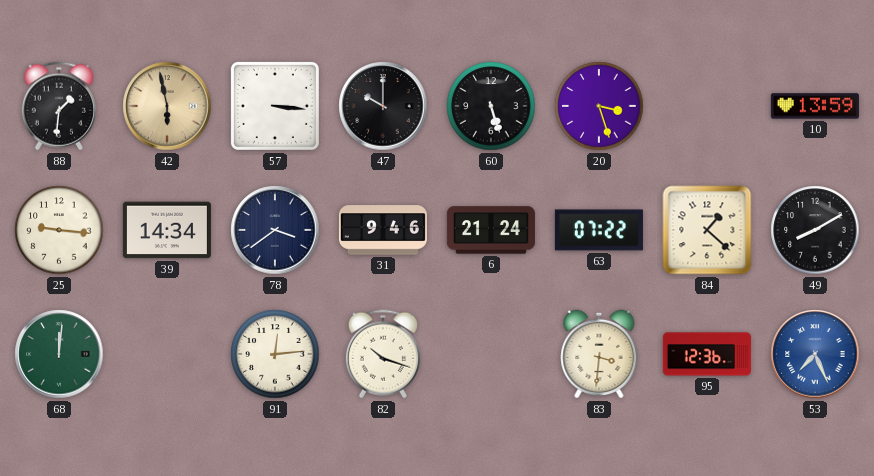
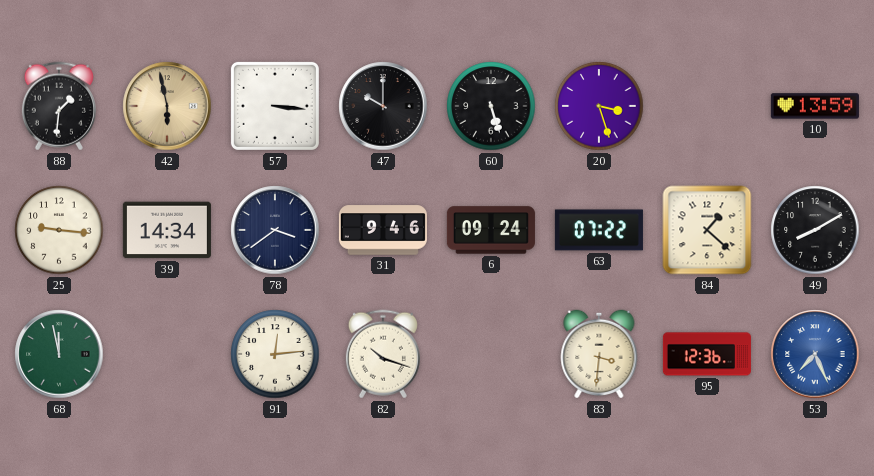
6: 21:24 -> 09:24 (491, 230)
68: 12:01 -> 11:58 (59, 354)
